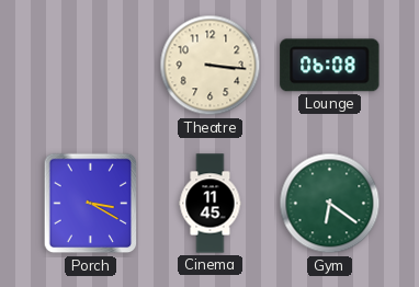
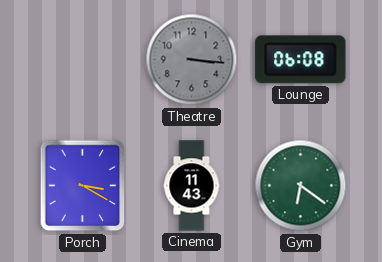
Theatre dial: cream -> grey (192, 60)
Cinema: 11:45 -> 11:43 (192, 186)
